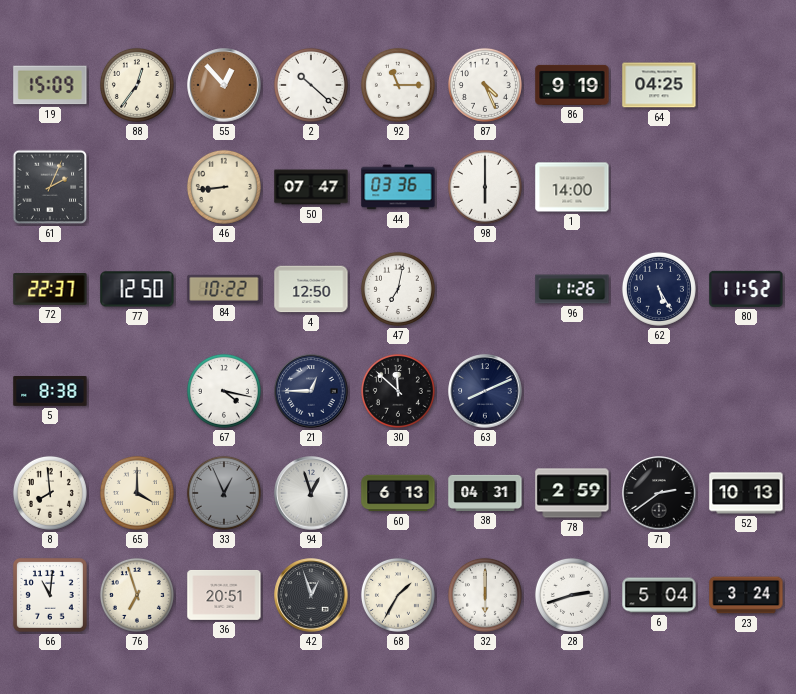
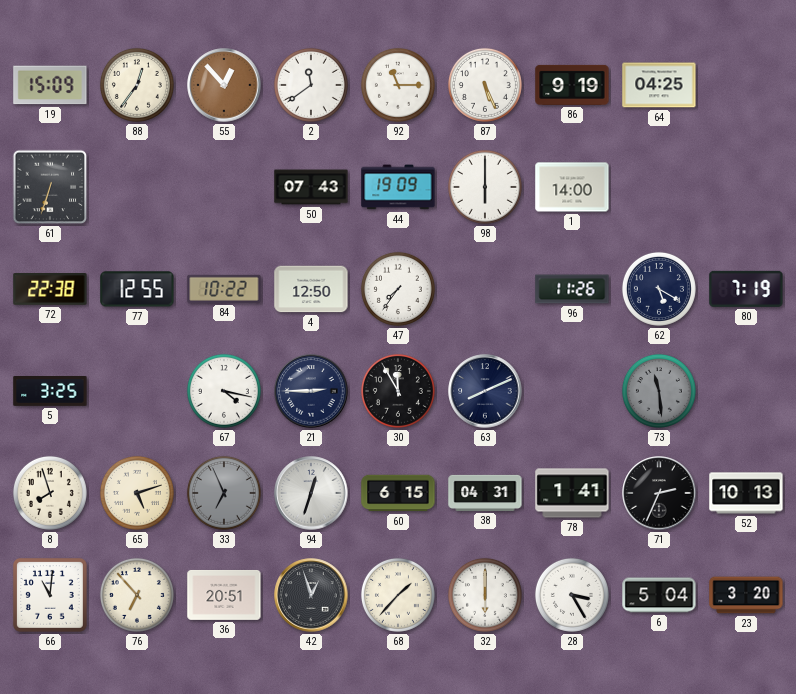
2: 10:22 -> 11:39 (311, 85)
87: 4:26 -> 5:26 (485, 85)
61: 2:04 -> 6:33 (50, 187)
46: 8:44 -> none (224, 187)
50: 07:47 -> 07:43 (311, 187)
44: 03:36 -> 19:09 (398, 187)
72: 22:37 -> 22:38 (50, 290)
77: 12:50 -> 12:55 (137, 289)
47: 7:02 -> 7:36 (398, 289)
62: 5:25 -> 5:20 (659, 289)
80: 11:52 -> 7:19 (746, 289)
5: 8:38 -> 3:25 (50, 392)
21: 12:45 -> 2:45 (311, 391)
30: 11:52 -> 11:55 (398, 391)
73: none -> 11:29 (659, 391)
8: 7:59 -> 7:57 (50, 493)
65: 4:00 -> 5:12 (137, 493)
33: 12:56 -> 6:56 (224, 493)
94: 12:57 -> 12:33 (311, 493)
60: 6:13 -> 6:15 (398, 493)
78: 2:59 -> 1:41 (572, 493)
71: 2:39 -> 2:34 (659, 493)
76: 6:57 -> 6:53 (137, 595)
68: 1:35 -> 1:37 (398, 595)
28: 2:42 -> 3:25 (572, 595)
23: 3:24 -> 3:20 (746, 595)
